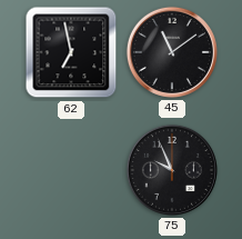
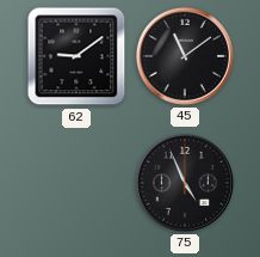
62: 6:58 -> 9:09 (76, 56)
75: 9:56 -> 4:56 (185, 183)
